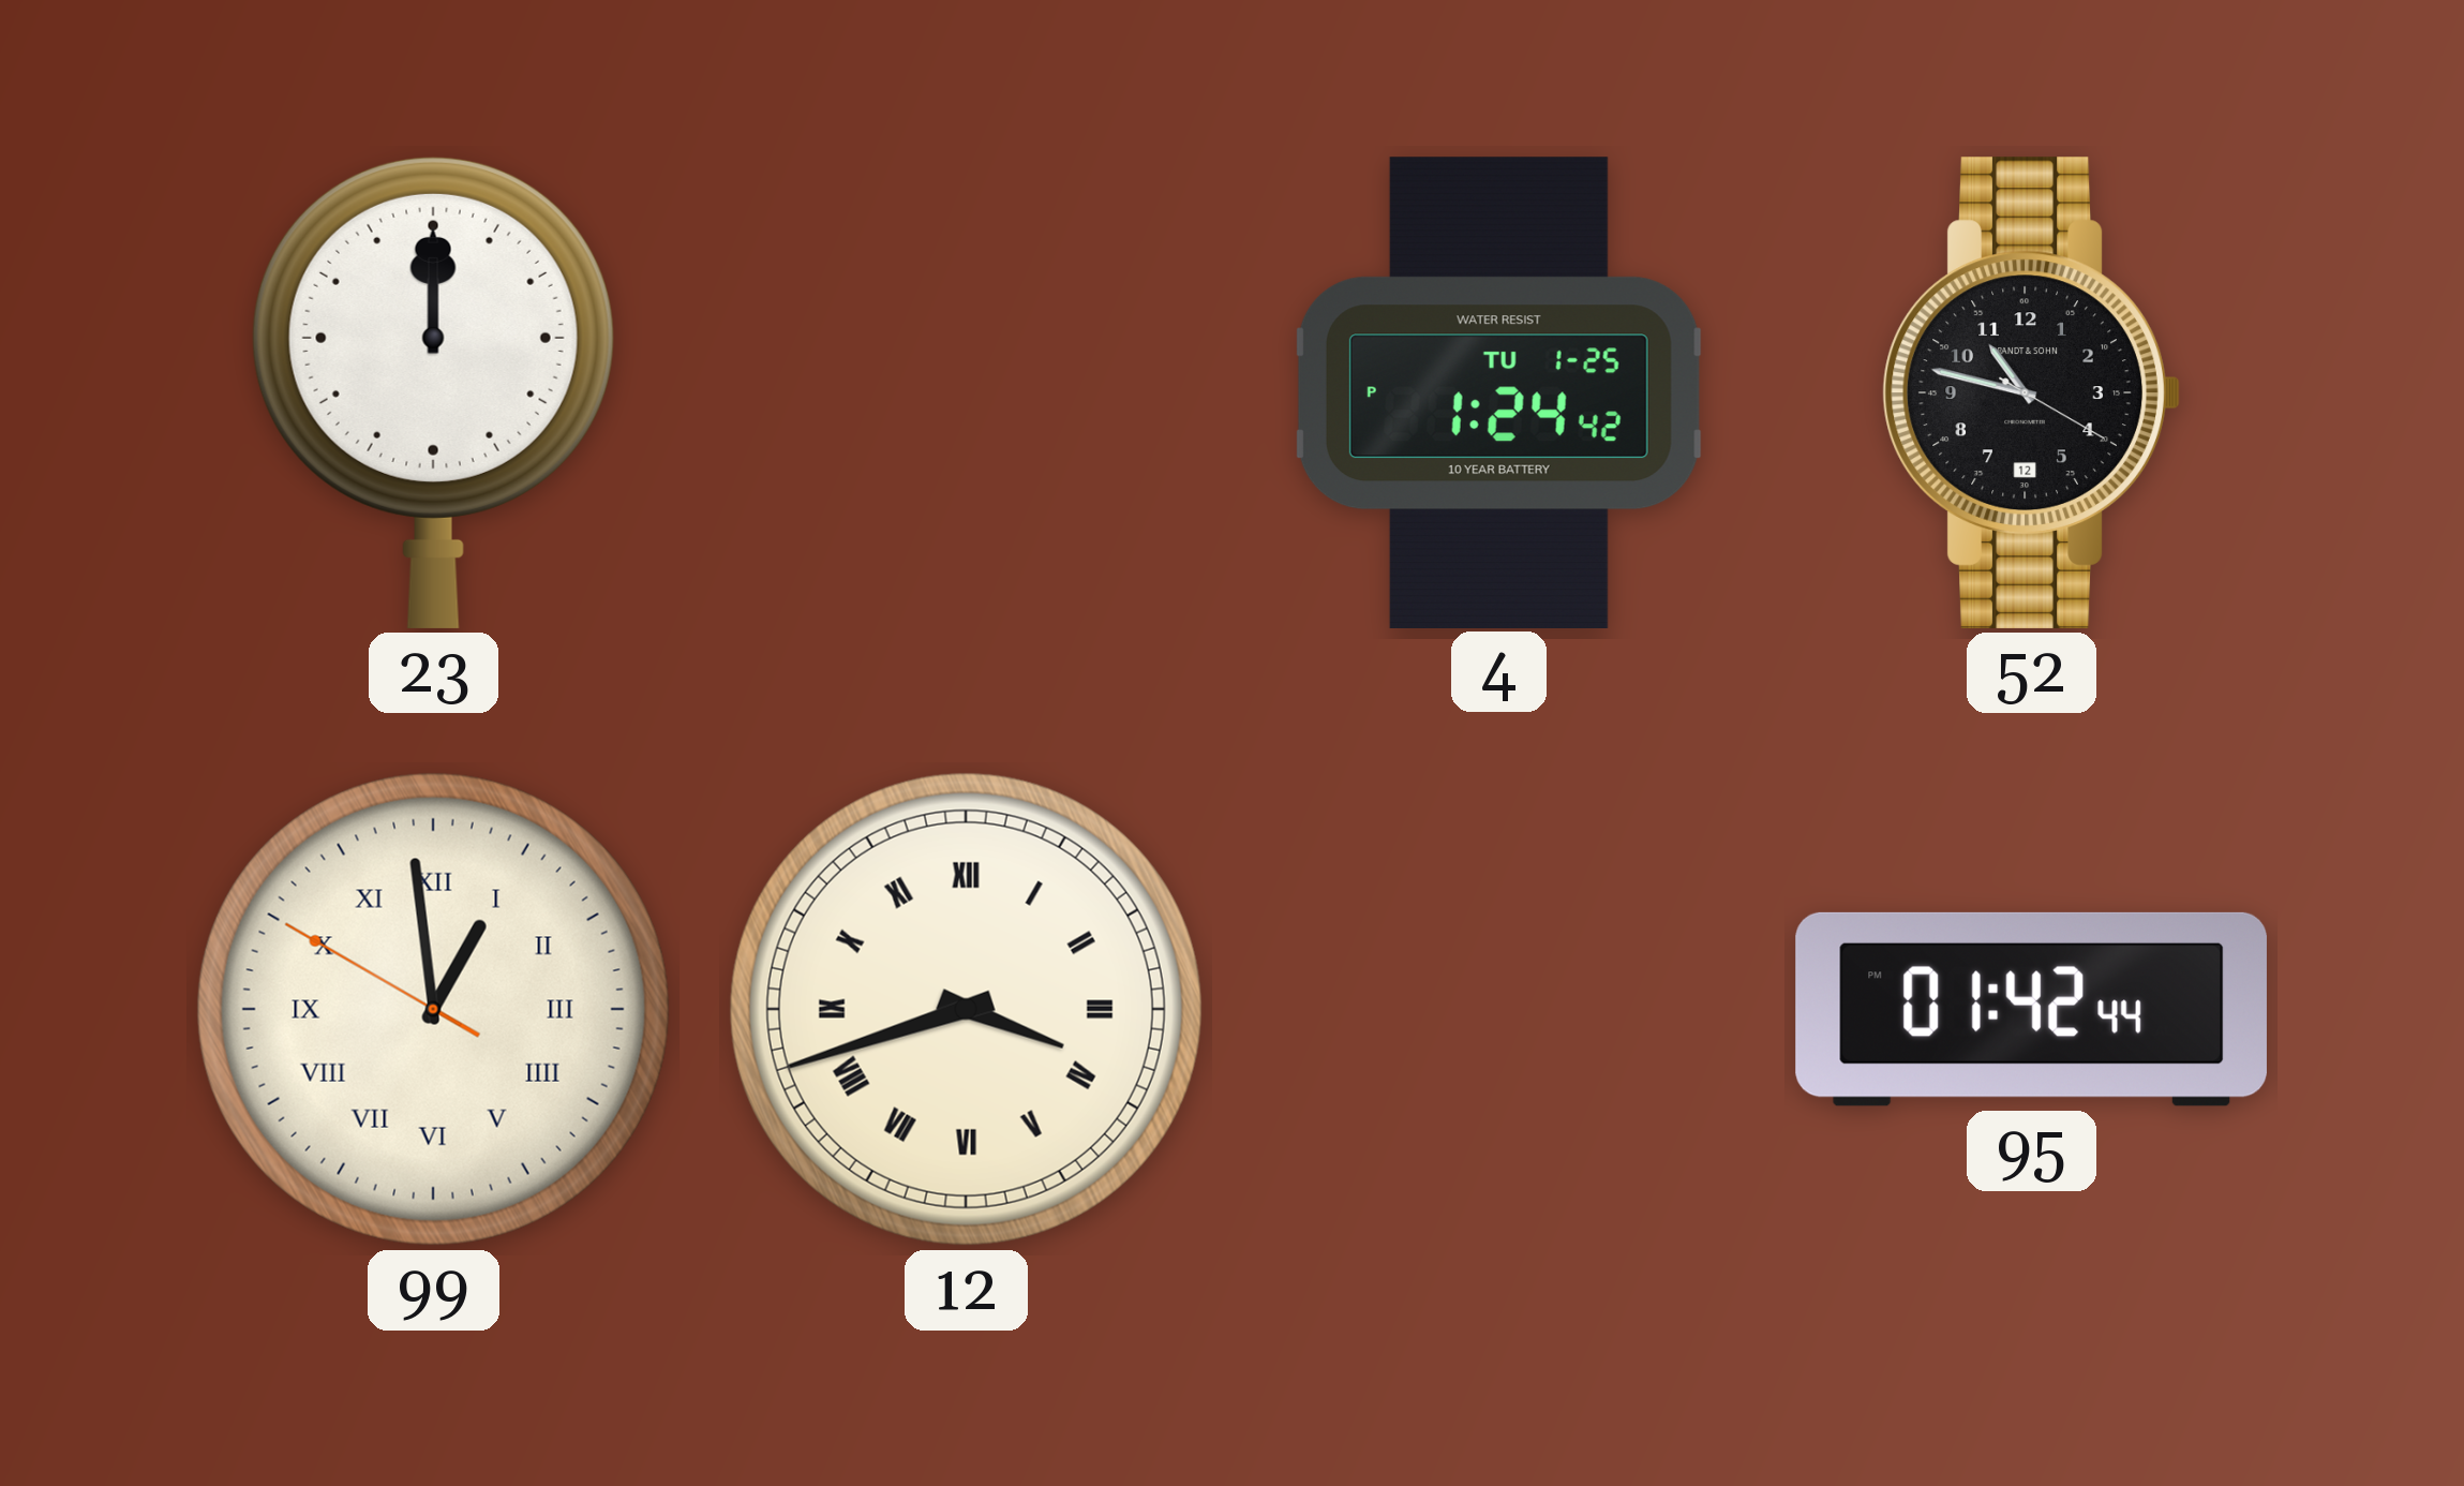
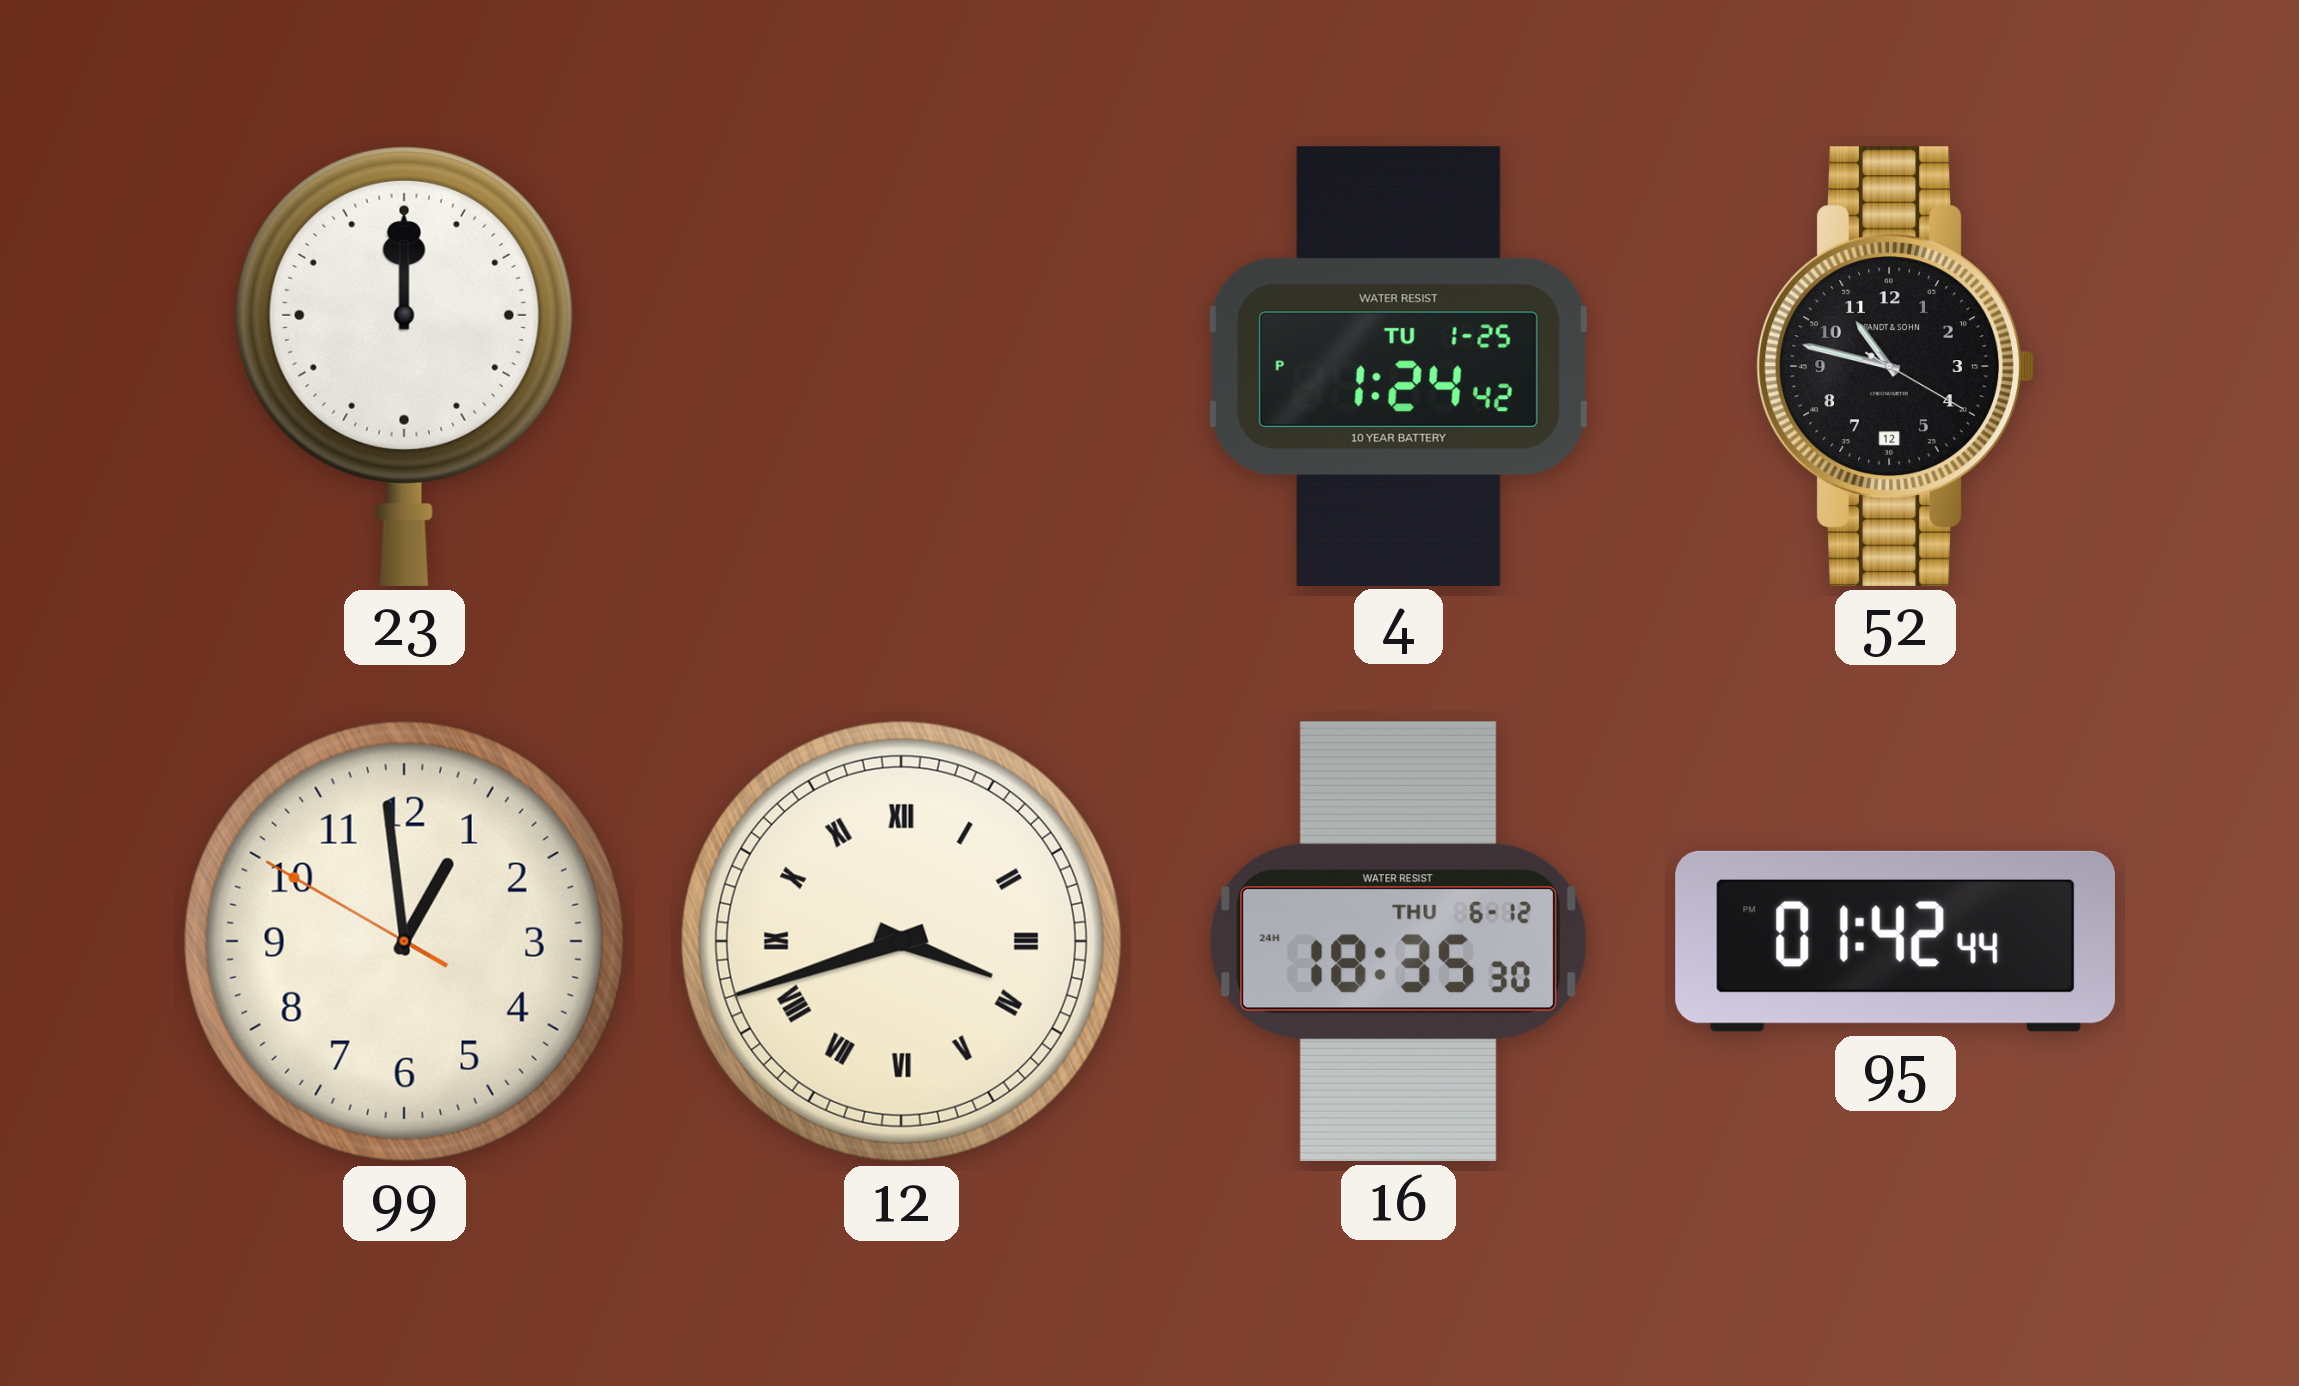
99 numerals: Roman -> Arabic (404, 941)
16: none -> 18:35 (1398, 941)
